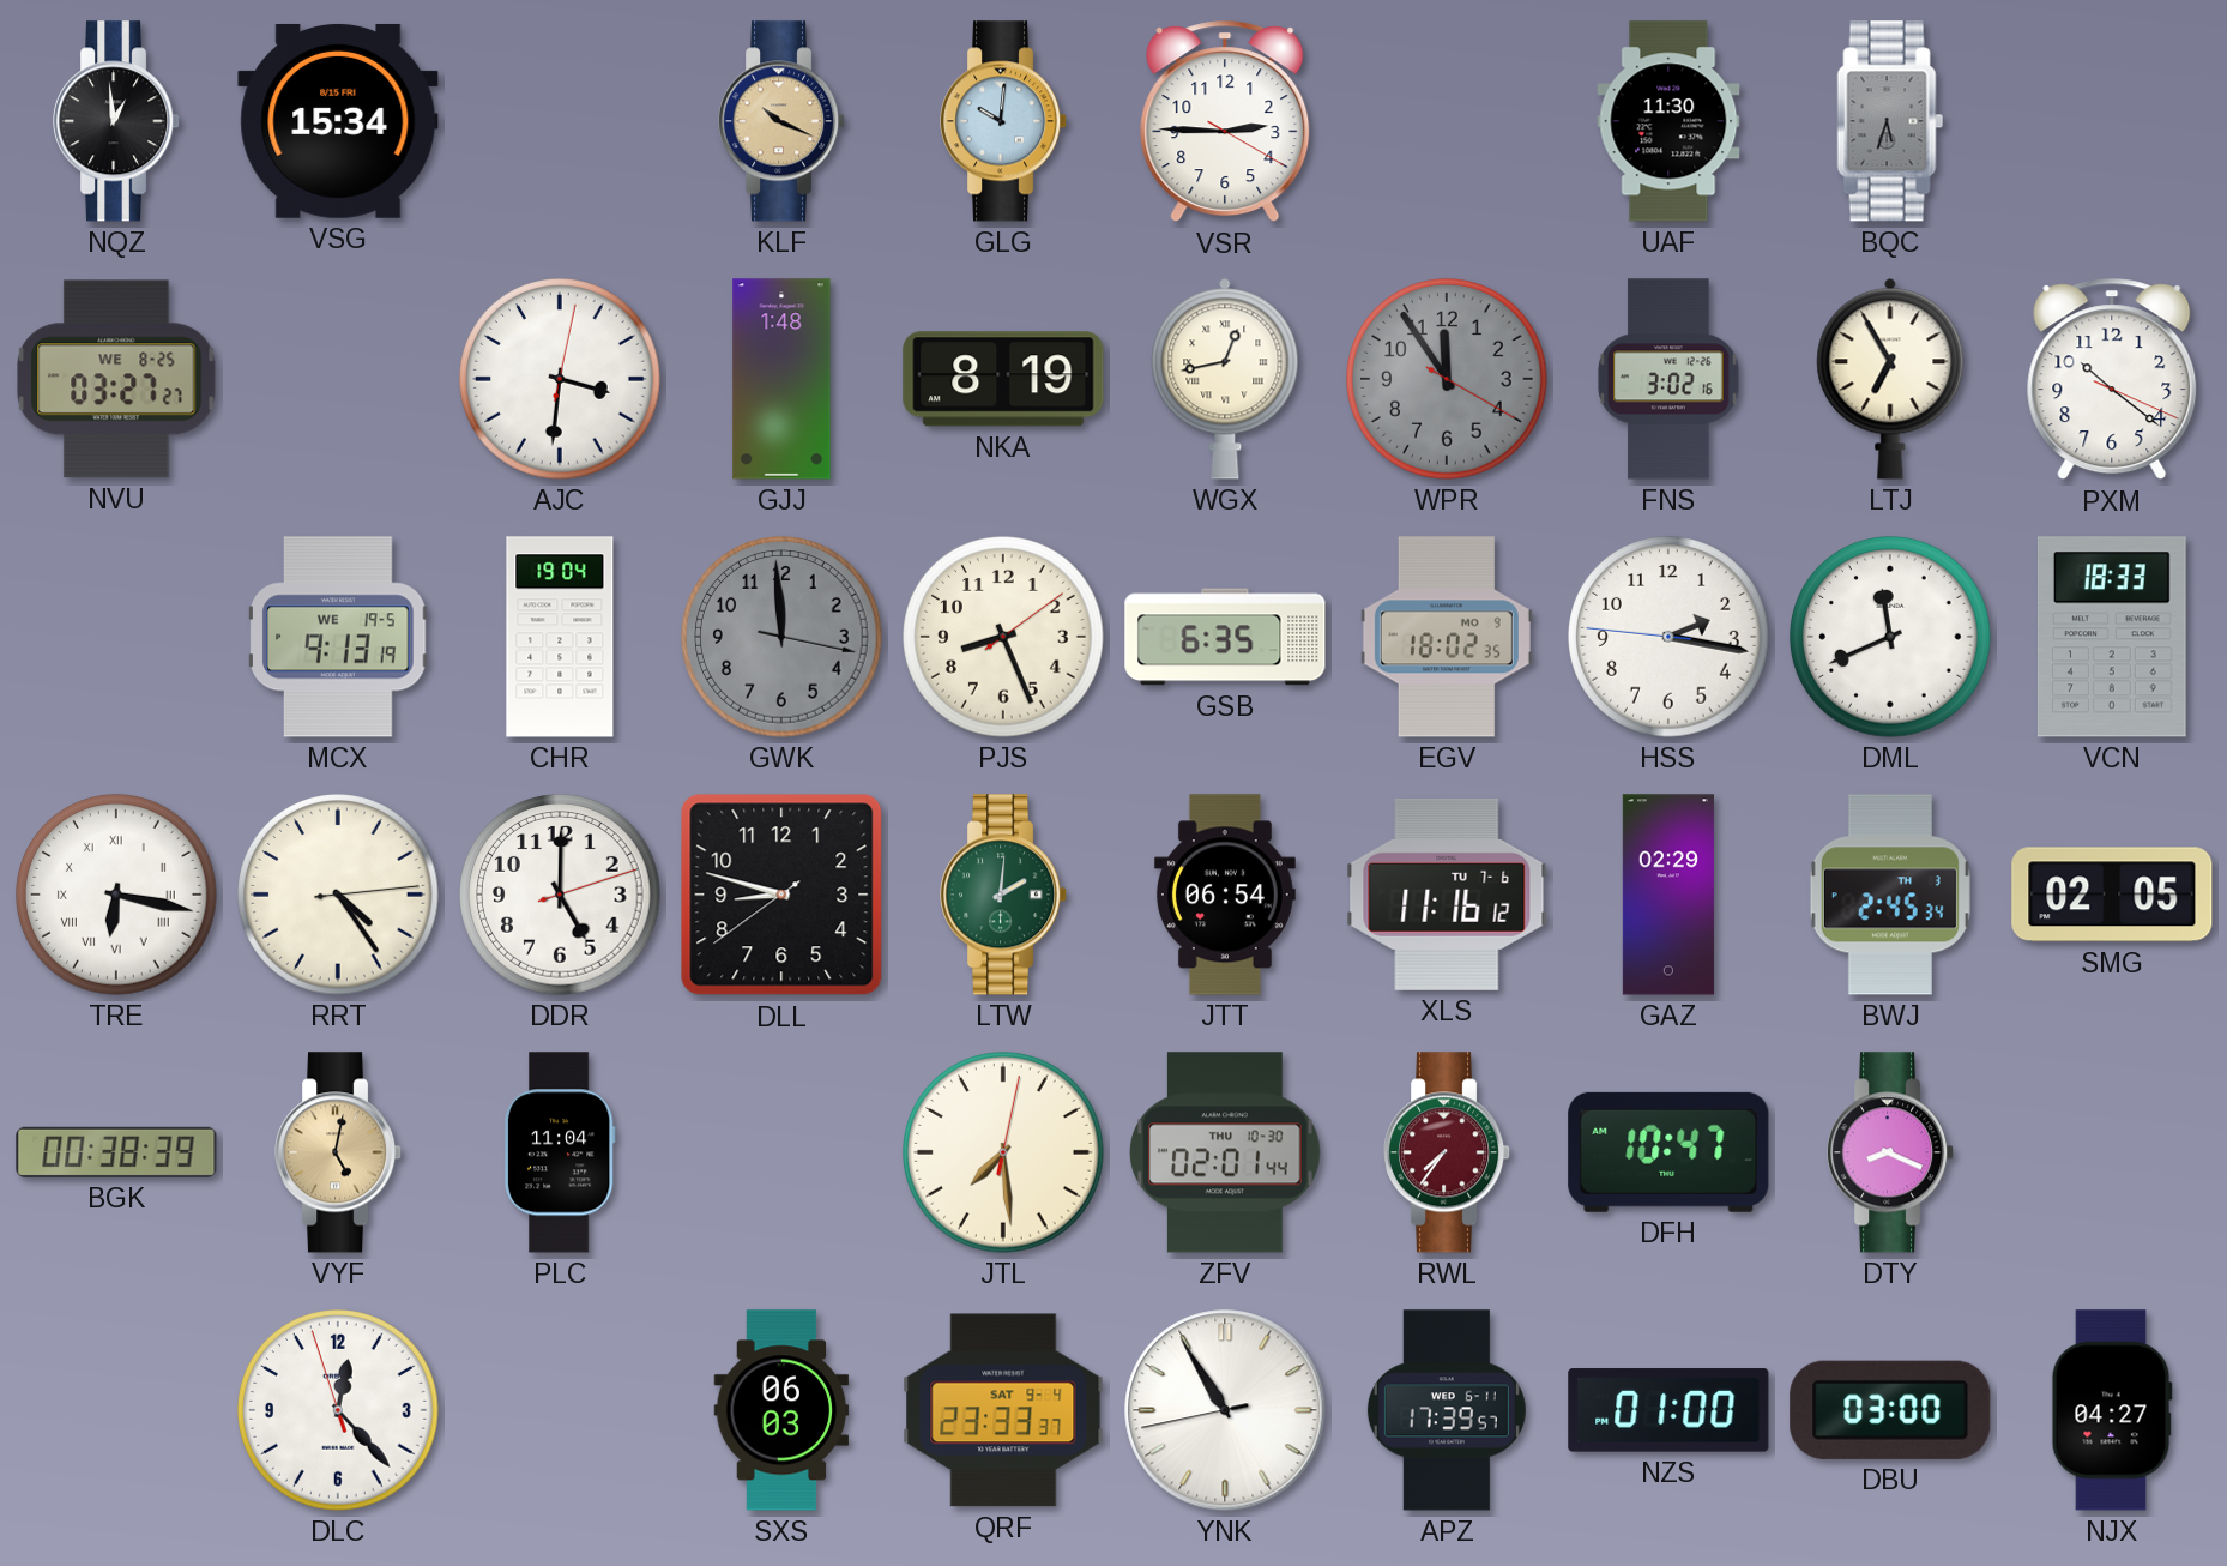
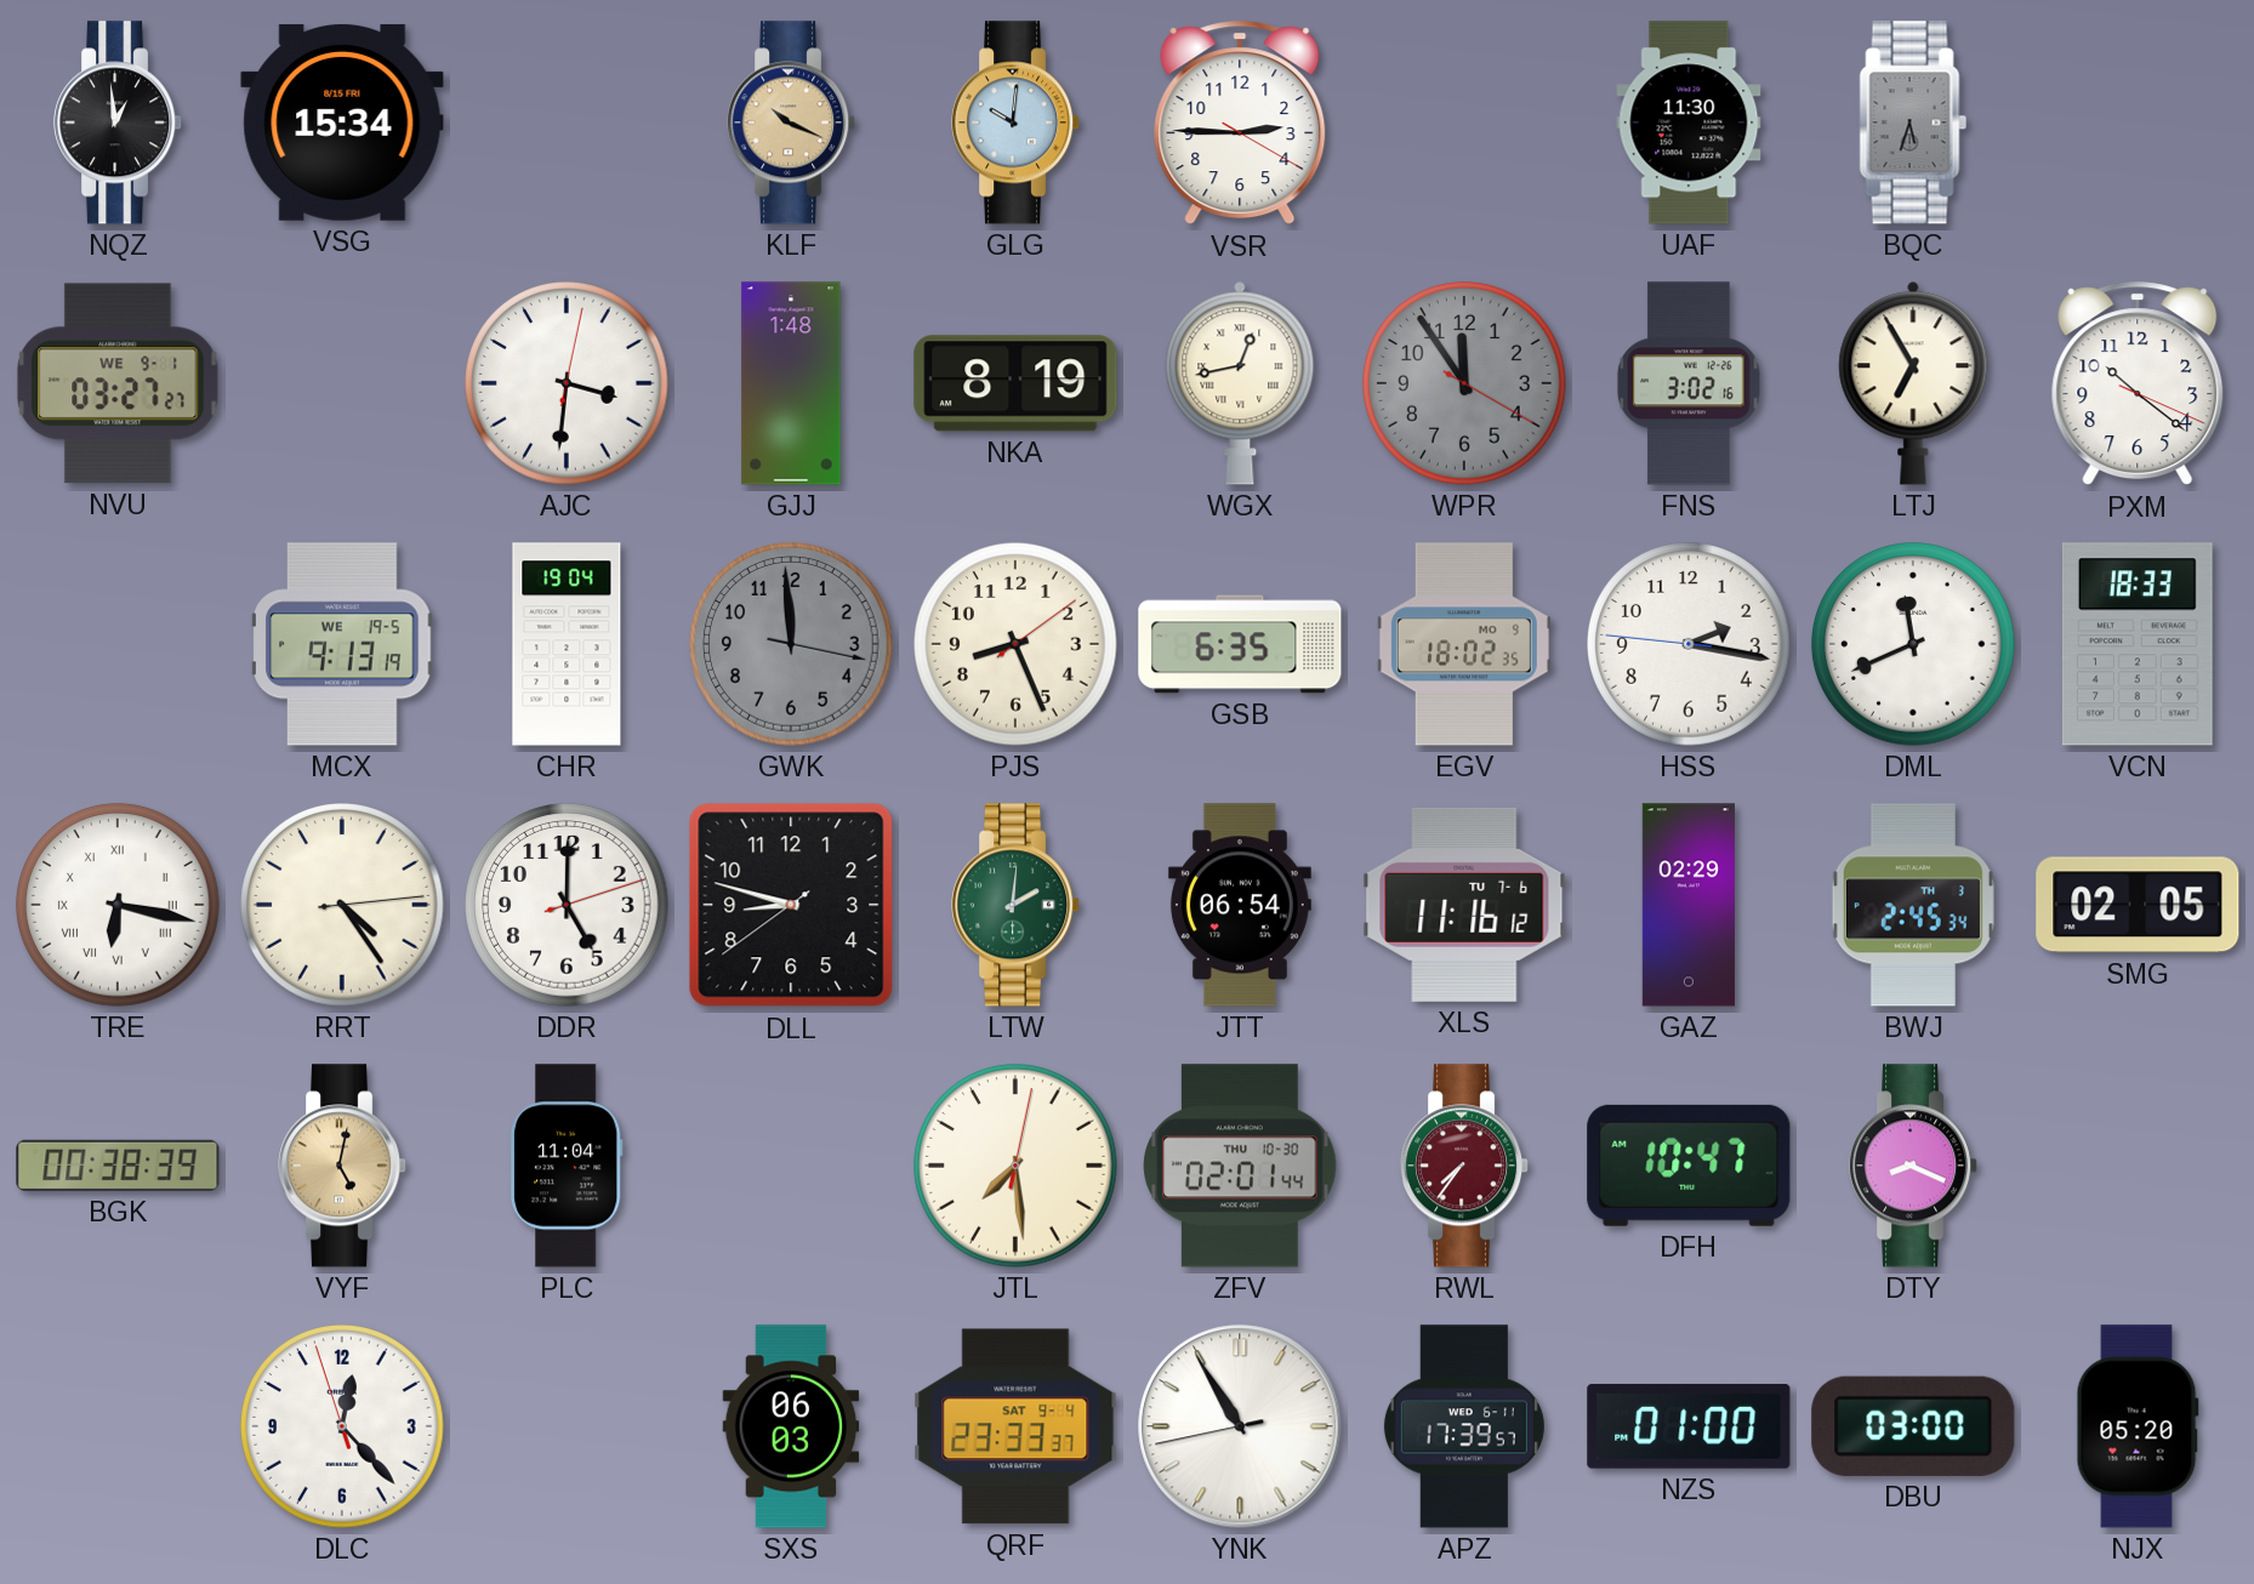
NVU date: WE 8-25 -> WE 9-1 (118, 383)
NJX: 04:27 -> 05:20 (2138, 1426)
